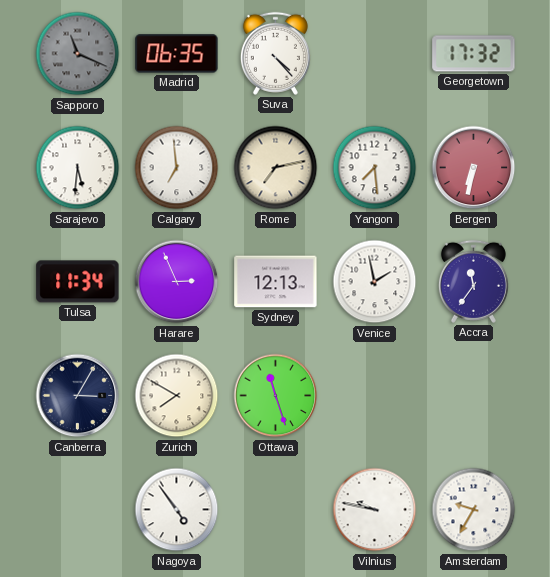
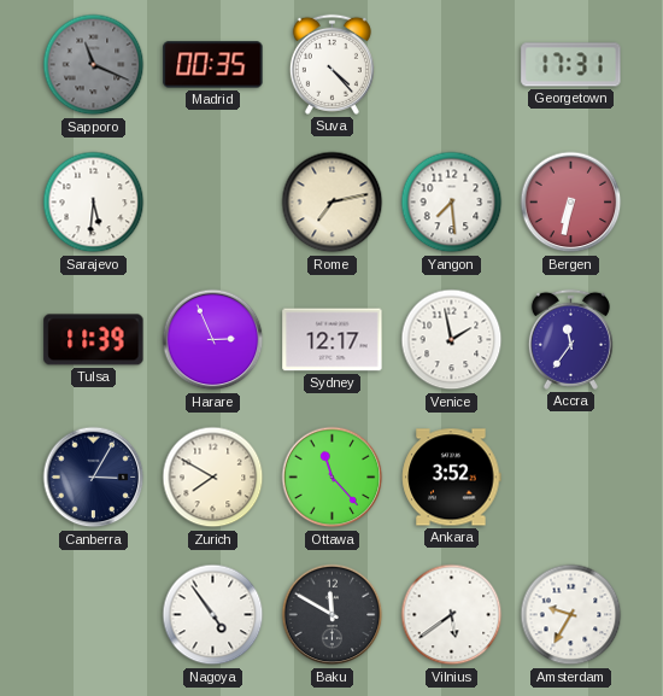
Madrid: 06:35 -> 00:35 (213, 65)
Georgetown: 17:32 -> 17:31 (571, 65)
Calgary: 6:59 -> none (177, 168)
Tulsa: 11:34 -> 11:39 (94, 340)
Sydney: 12:13 -> 12:17 (333, 340)
Ottawa: 11:27 -> 11:23 (333, 478)
Ankara: none -> 3:52 (452, 478)
Baku: none -> 11:50 (333, 615)
Vilnius: 9:47 -> 5:39 (452, 615)
